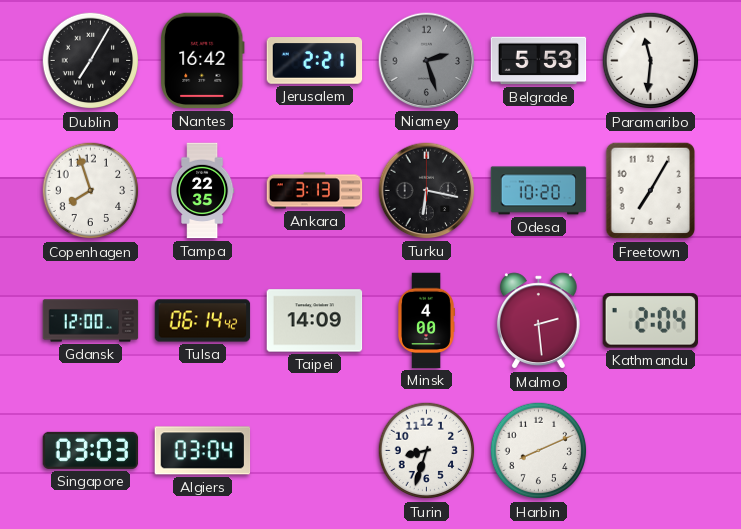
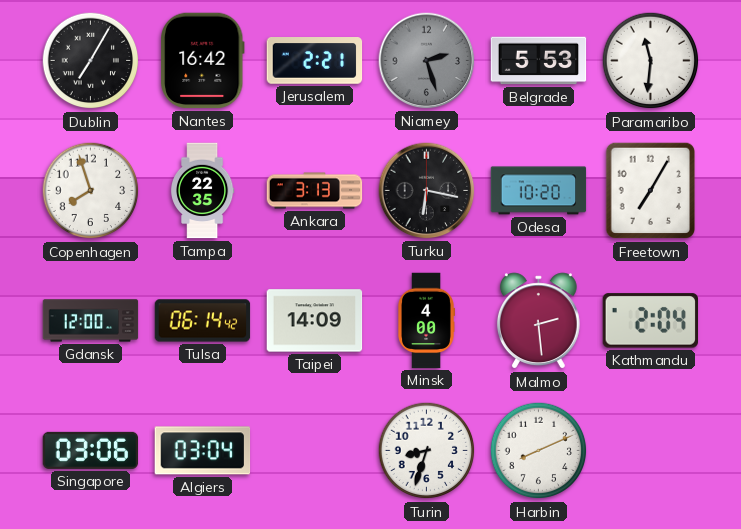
Singapore: 03:03 -> 03:06 (91, 450)
